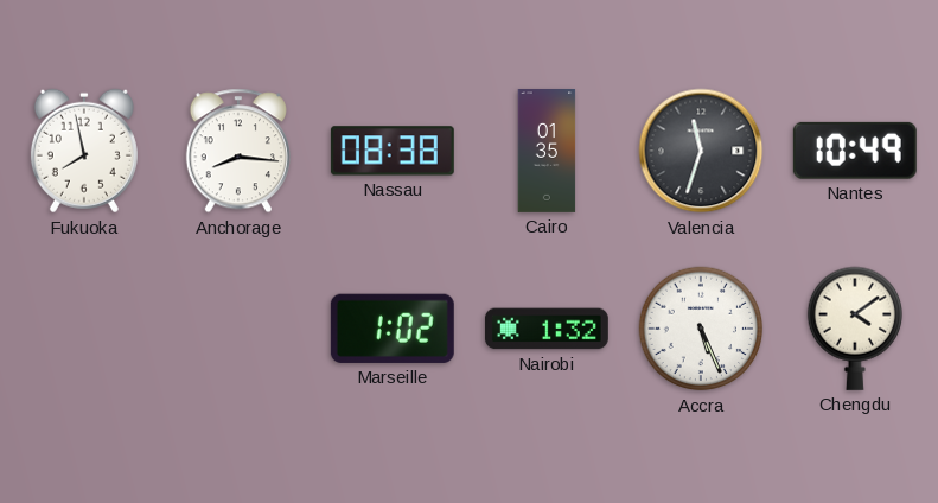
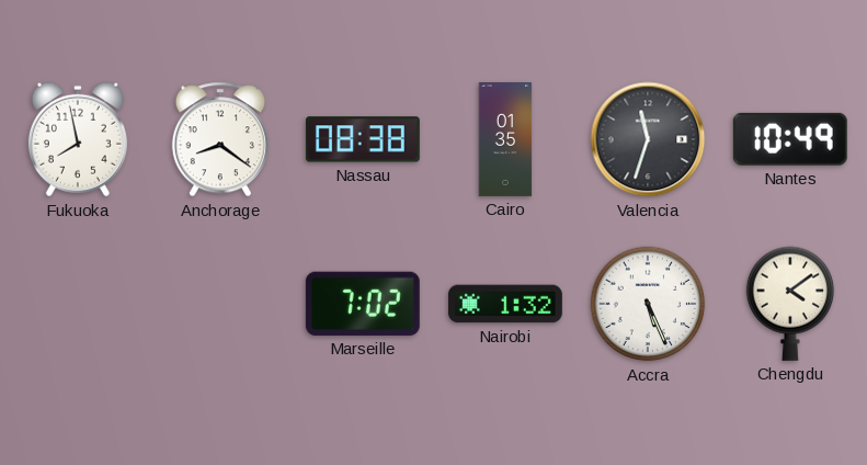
Anchorage: 8:16 -> 8:21 (220, 139)
Marseille: 1:02 -> 7:02 (363, 304)
